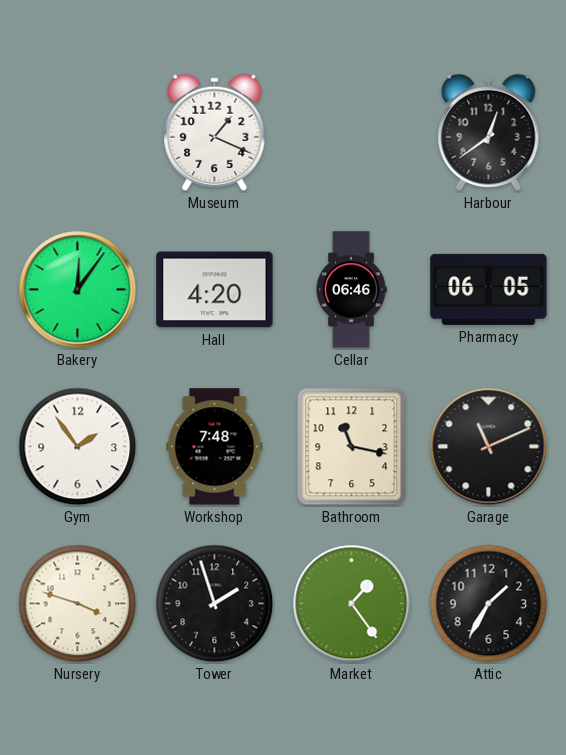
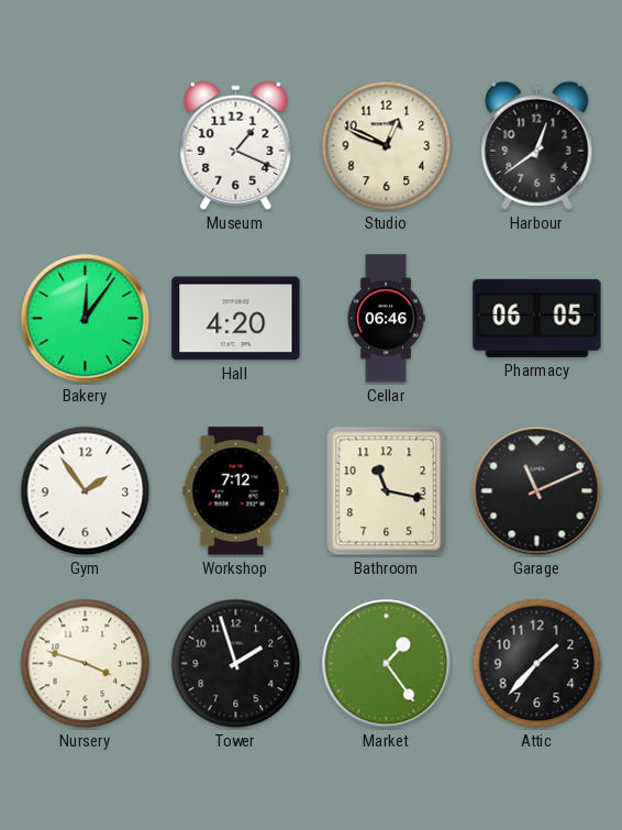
Studio: none -> 12:49 (387, 146)
Workshop: 7:48 -> 7:12 (236, 491)
Attic: 1:35 -> 1:37 (537, 664)
